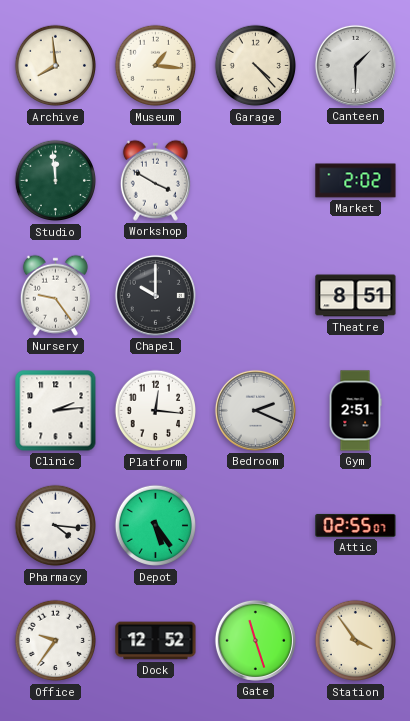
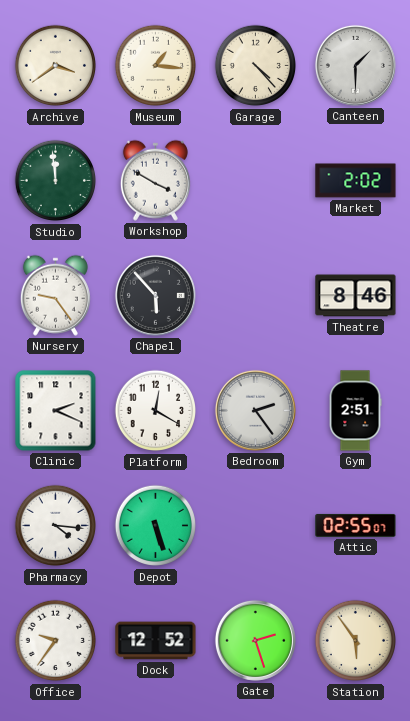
Archive: 7:59 -> 3:39 (56, 66)
Chapel: 10:00 -> 5:53 (155, 295)
Theatre: 8:51 -> 8:46 (356, 296)
Clinic: 2:14 -> 2:19 (56, 411)
Platform: 12:16 -> 12:20 (156, 411)
Bedroom: 2:19 -> 2:24 (255, 410)
Depot: 5:24 -> 5:27 (156, 526)
Gate: 11:27 -> 2:27 (255, 640)
Station: 3:54 -> 5:54 (356, 641)
